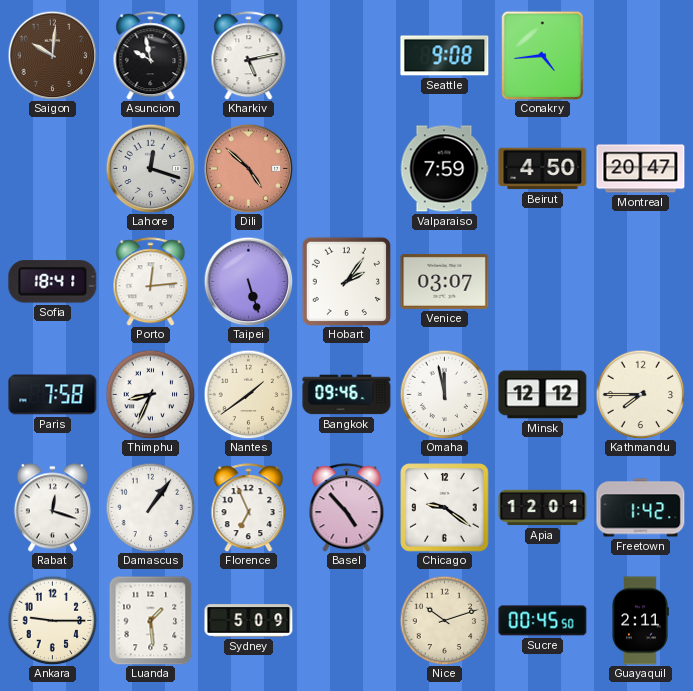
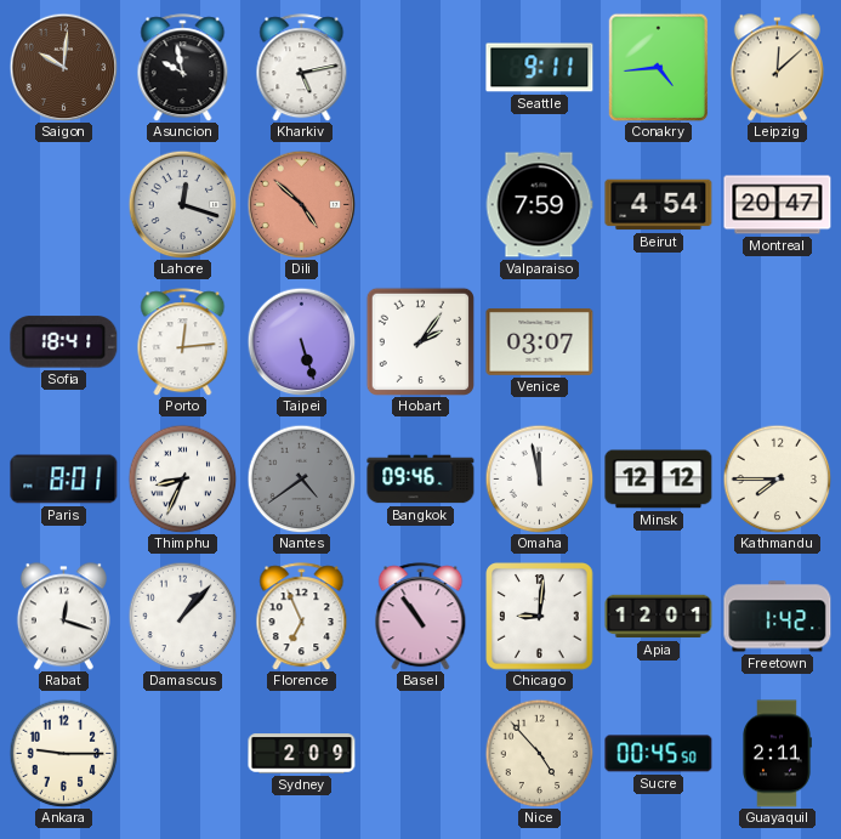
Seattle: 9:08 -> 9:11 (540, 68)
Leipzig: none -> 12:08 (777, 68)
Beirut: 4:50 -> 4:54 (659, 205)
Paris: 7:58 -> 8:01 (64, 480)
Nantes: 1:39 -> 4:39 (301, 478)
Nantes dial: cream -> grey (301, 478)
Damascus: 1:06 -> 1:07 (182, 616)
Basel: 4:53 -> 10:54 (421, 617)
Chicago: 9:21 -> 9:01 (540, 617)
Luanda: 1:29 -> none (151, 620)
Sydney: 5:09 -> 2:09 (302, 754)
Nice: 10:12 -> 4:53 (539, 753)
